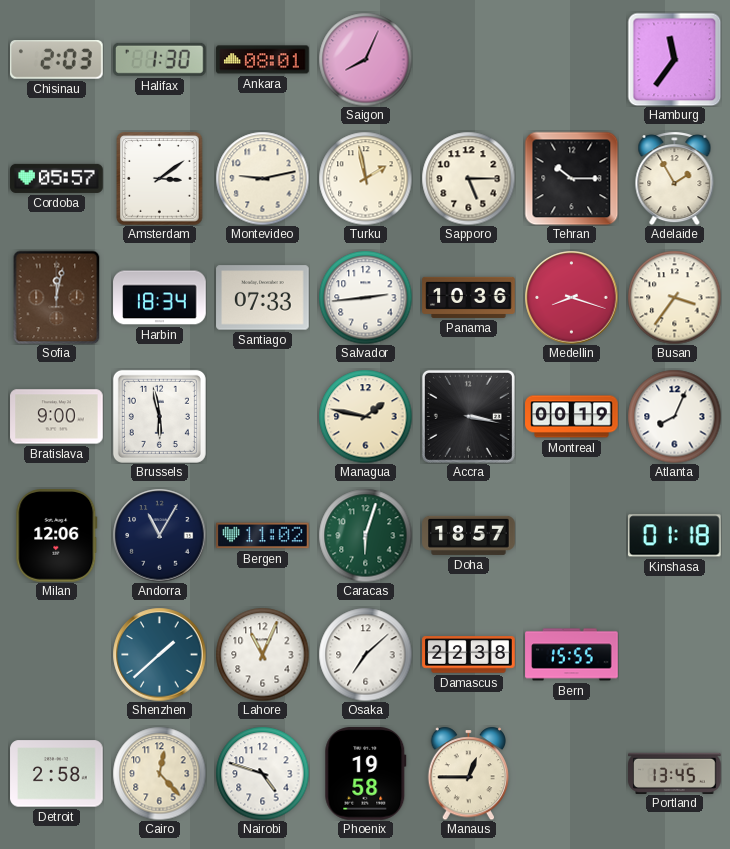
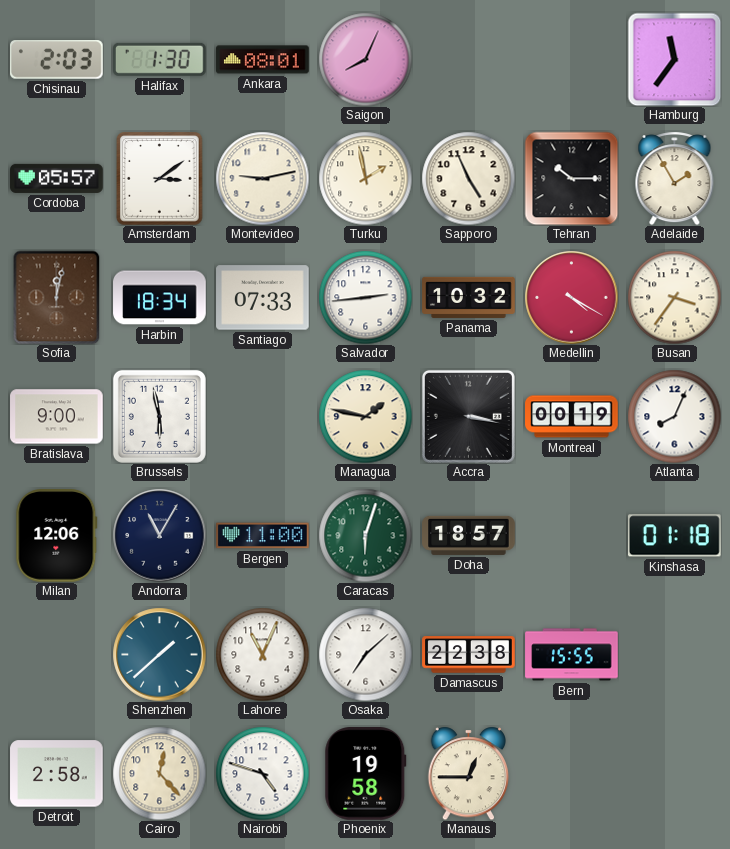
Sapporo: 5:15 -> 4:56 (468, 178)
Panama: 10:36 -> 10:32 (469, 297)
Medellin: 8:18 -> 4:20 (571, 297)
Bergen: 11:02 -> 11:00 (263, 536)
Portland: 13:45 -> none (675, 773)
